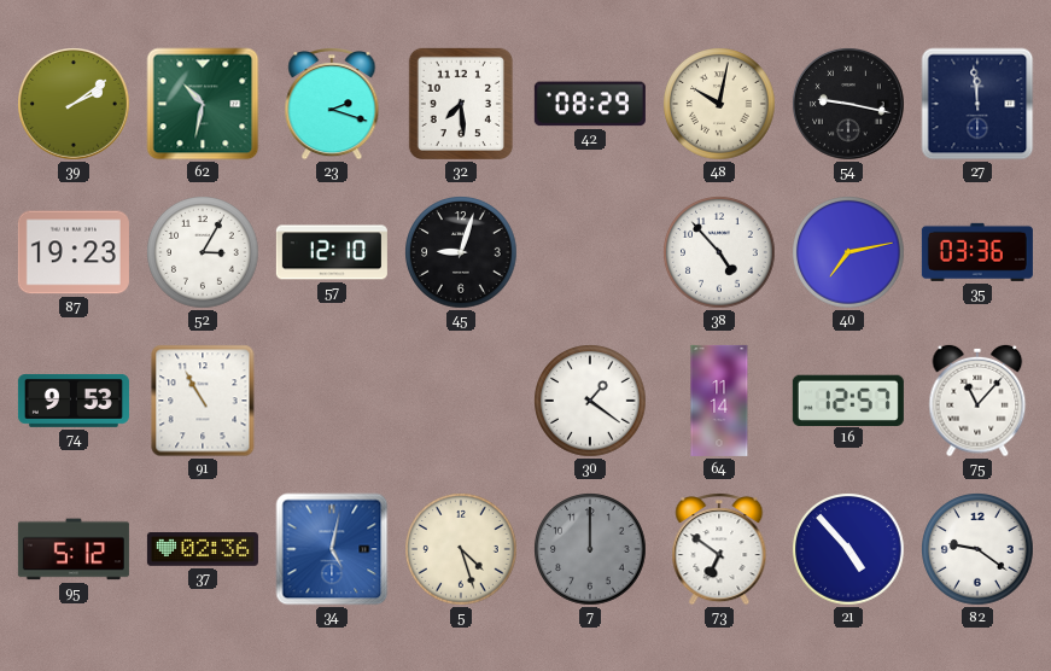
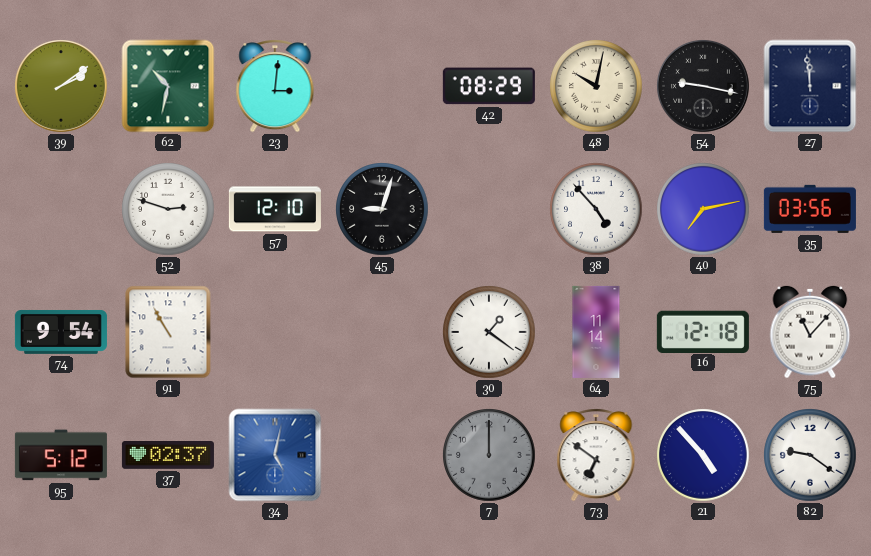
23: 2:18 -> 3:01 (275, 86)
32: 7:29 -> none (461, 104)
87: 19:23 -> none (74, 252)
52: 3:05 -> 2:48 (168, 209)
35: 03:36 -> 03:56 (810, 209)
74: 9:53 -> 9:54 (61, 332)
16: 12:57 -> 12:18 (703, 331)
37: 02:36 -> 02:37 (168, 455)
5: 4:27 -> none (461, 549)
